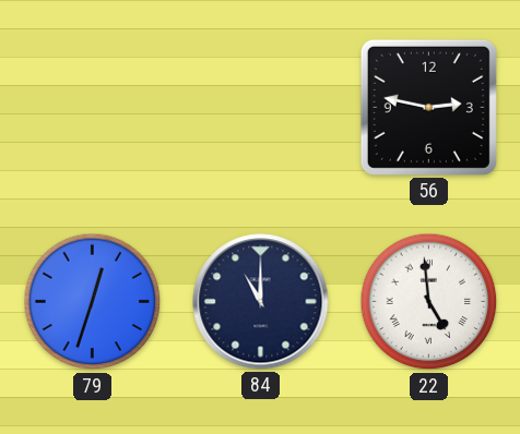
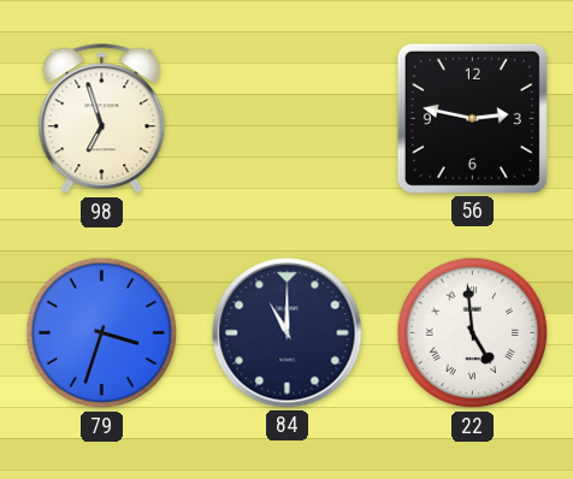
98: none -> 6:57 (102, 119)
79: 12:33 -> 3:33 (102, 333)
